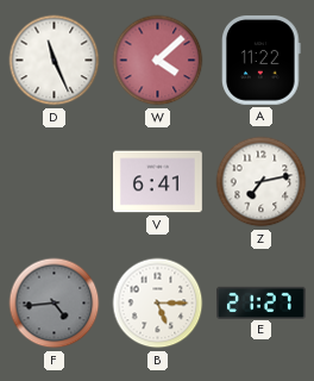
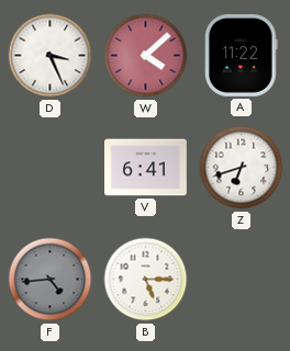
D: 11:26 -> 3:26 (51, 56)
Z: 7:13 -> 6:42 (242, 168)
E: 21:27 -> none (262, 302)
